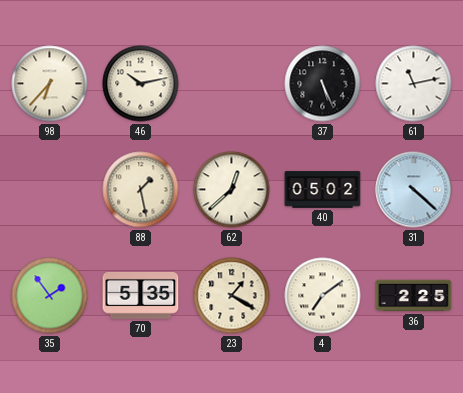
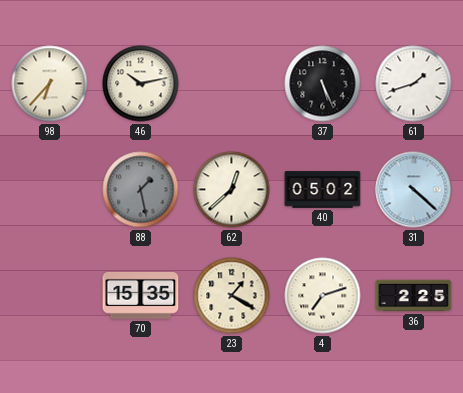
61: 11:13 -> 1:42 (414, 84)
88 dial: cream -> grey (141, 190)
35: 1:54 -> none (50, 296)
70: 5:35 -> 15:35 (141, 295)
4: 7:09 -> 7:12 (323, 296)
